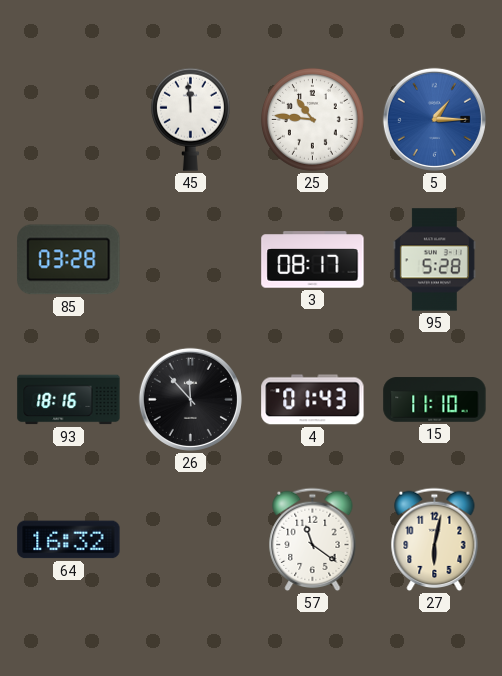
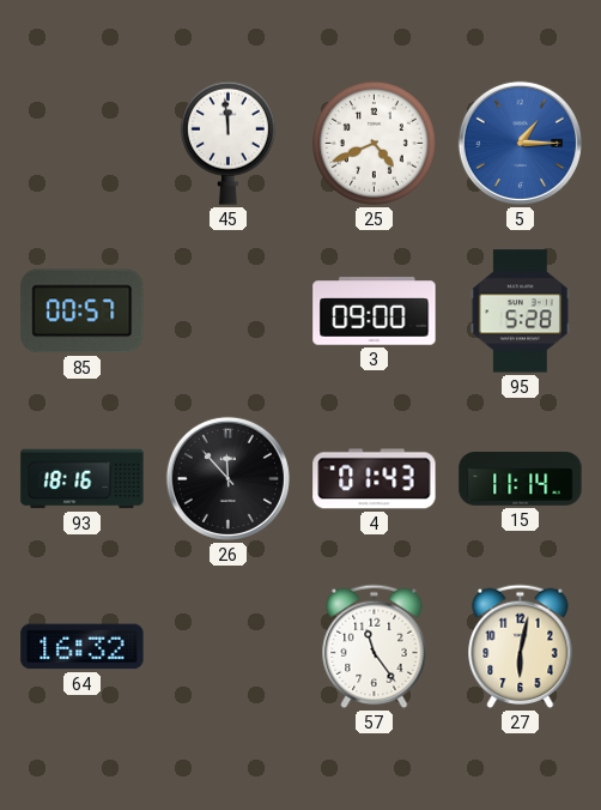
25: 10:46 -> 4:41 (374, 143)
85: 03:28 -> 00:57 (83, 312)
3: 08:17 -> 09:00 (375, 312)
15: 11:10 -> 11:14 (521, 479)
57: 11:21 -> 11:24 (375, 647)
